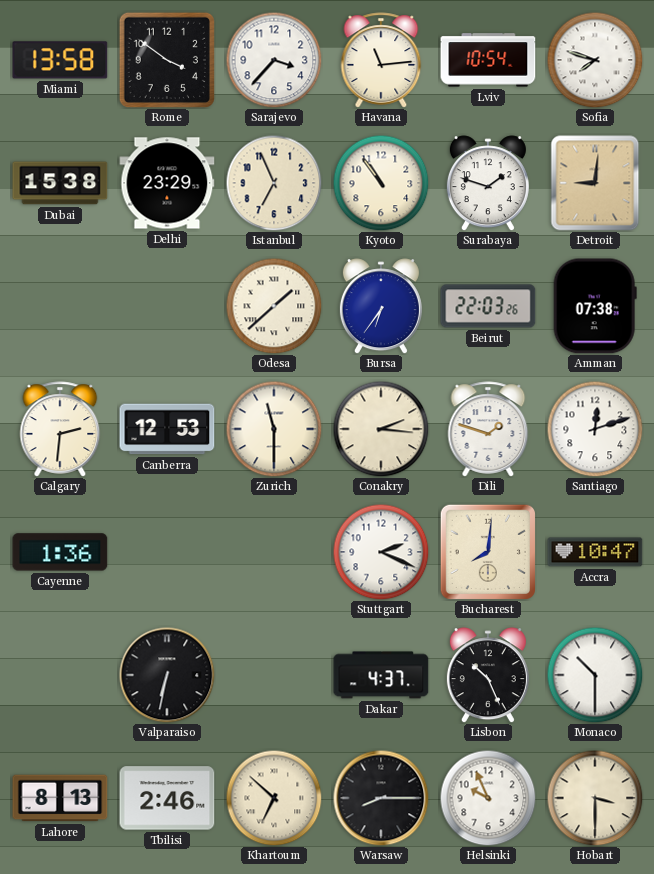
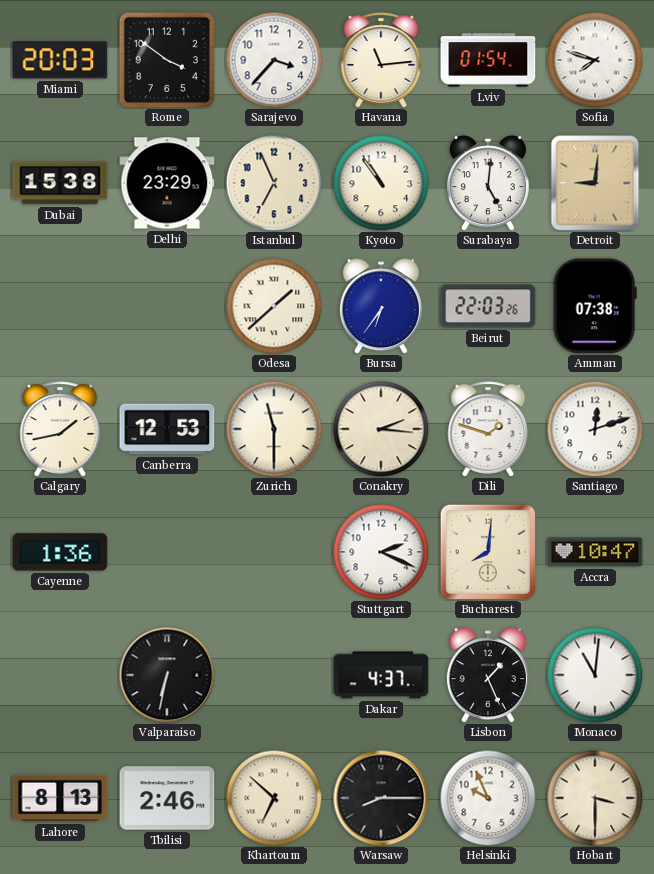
Miami: 13:58 -> 20:03 (60, 60)
Lviv: 10:54 -> 01:54 (488, 60)
Surabaya: 1:48 -> 5:01 (488, 183)
Calgary: 2:31 -> 1:43 (60, 429)
Lisbon: 10:26 -> 1:26 (488, 675)
Monaco: 10:30 -> 11:01 (595, 675)
